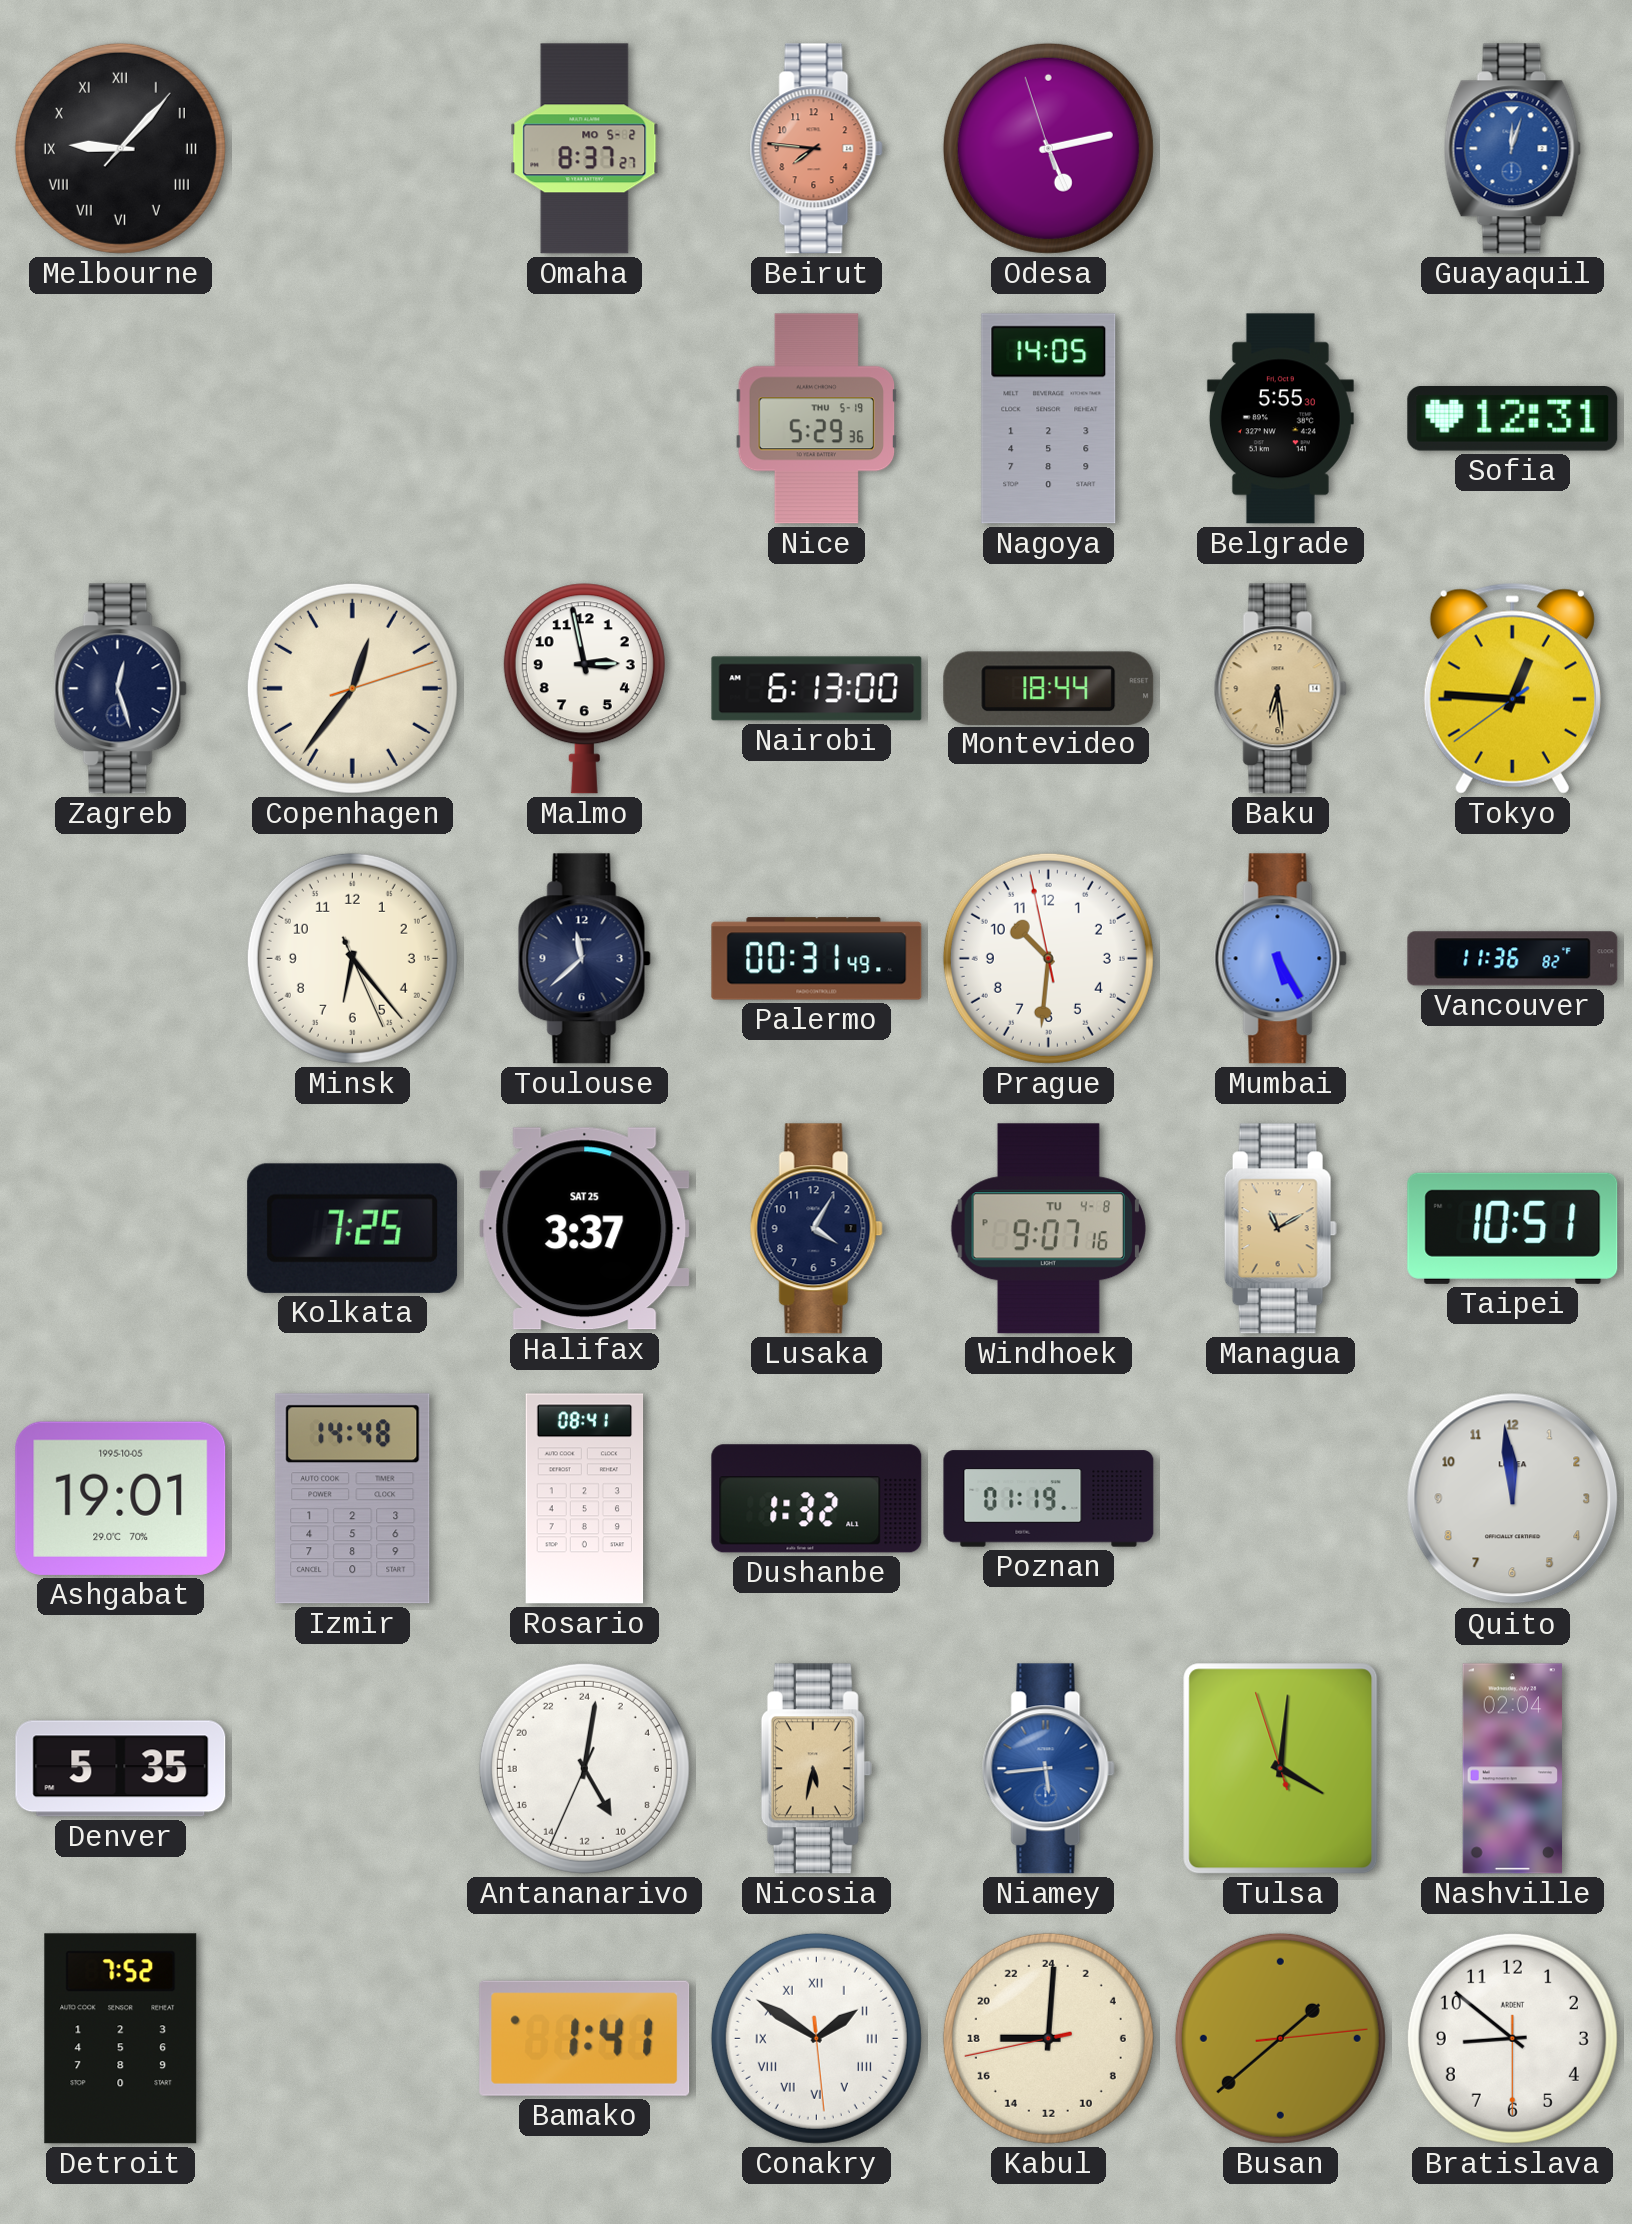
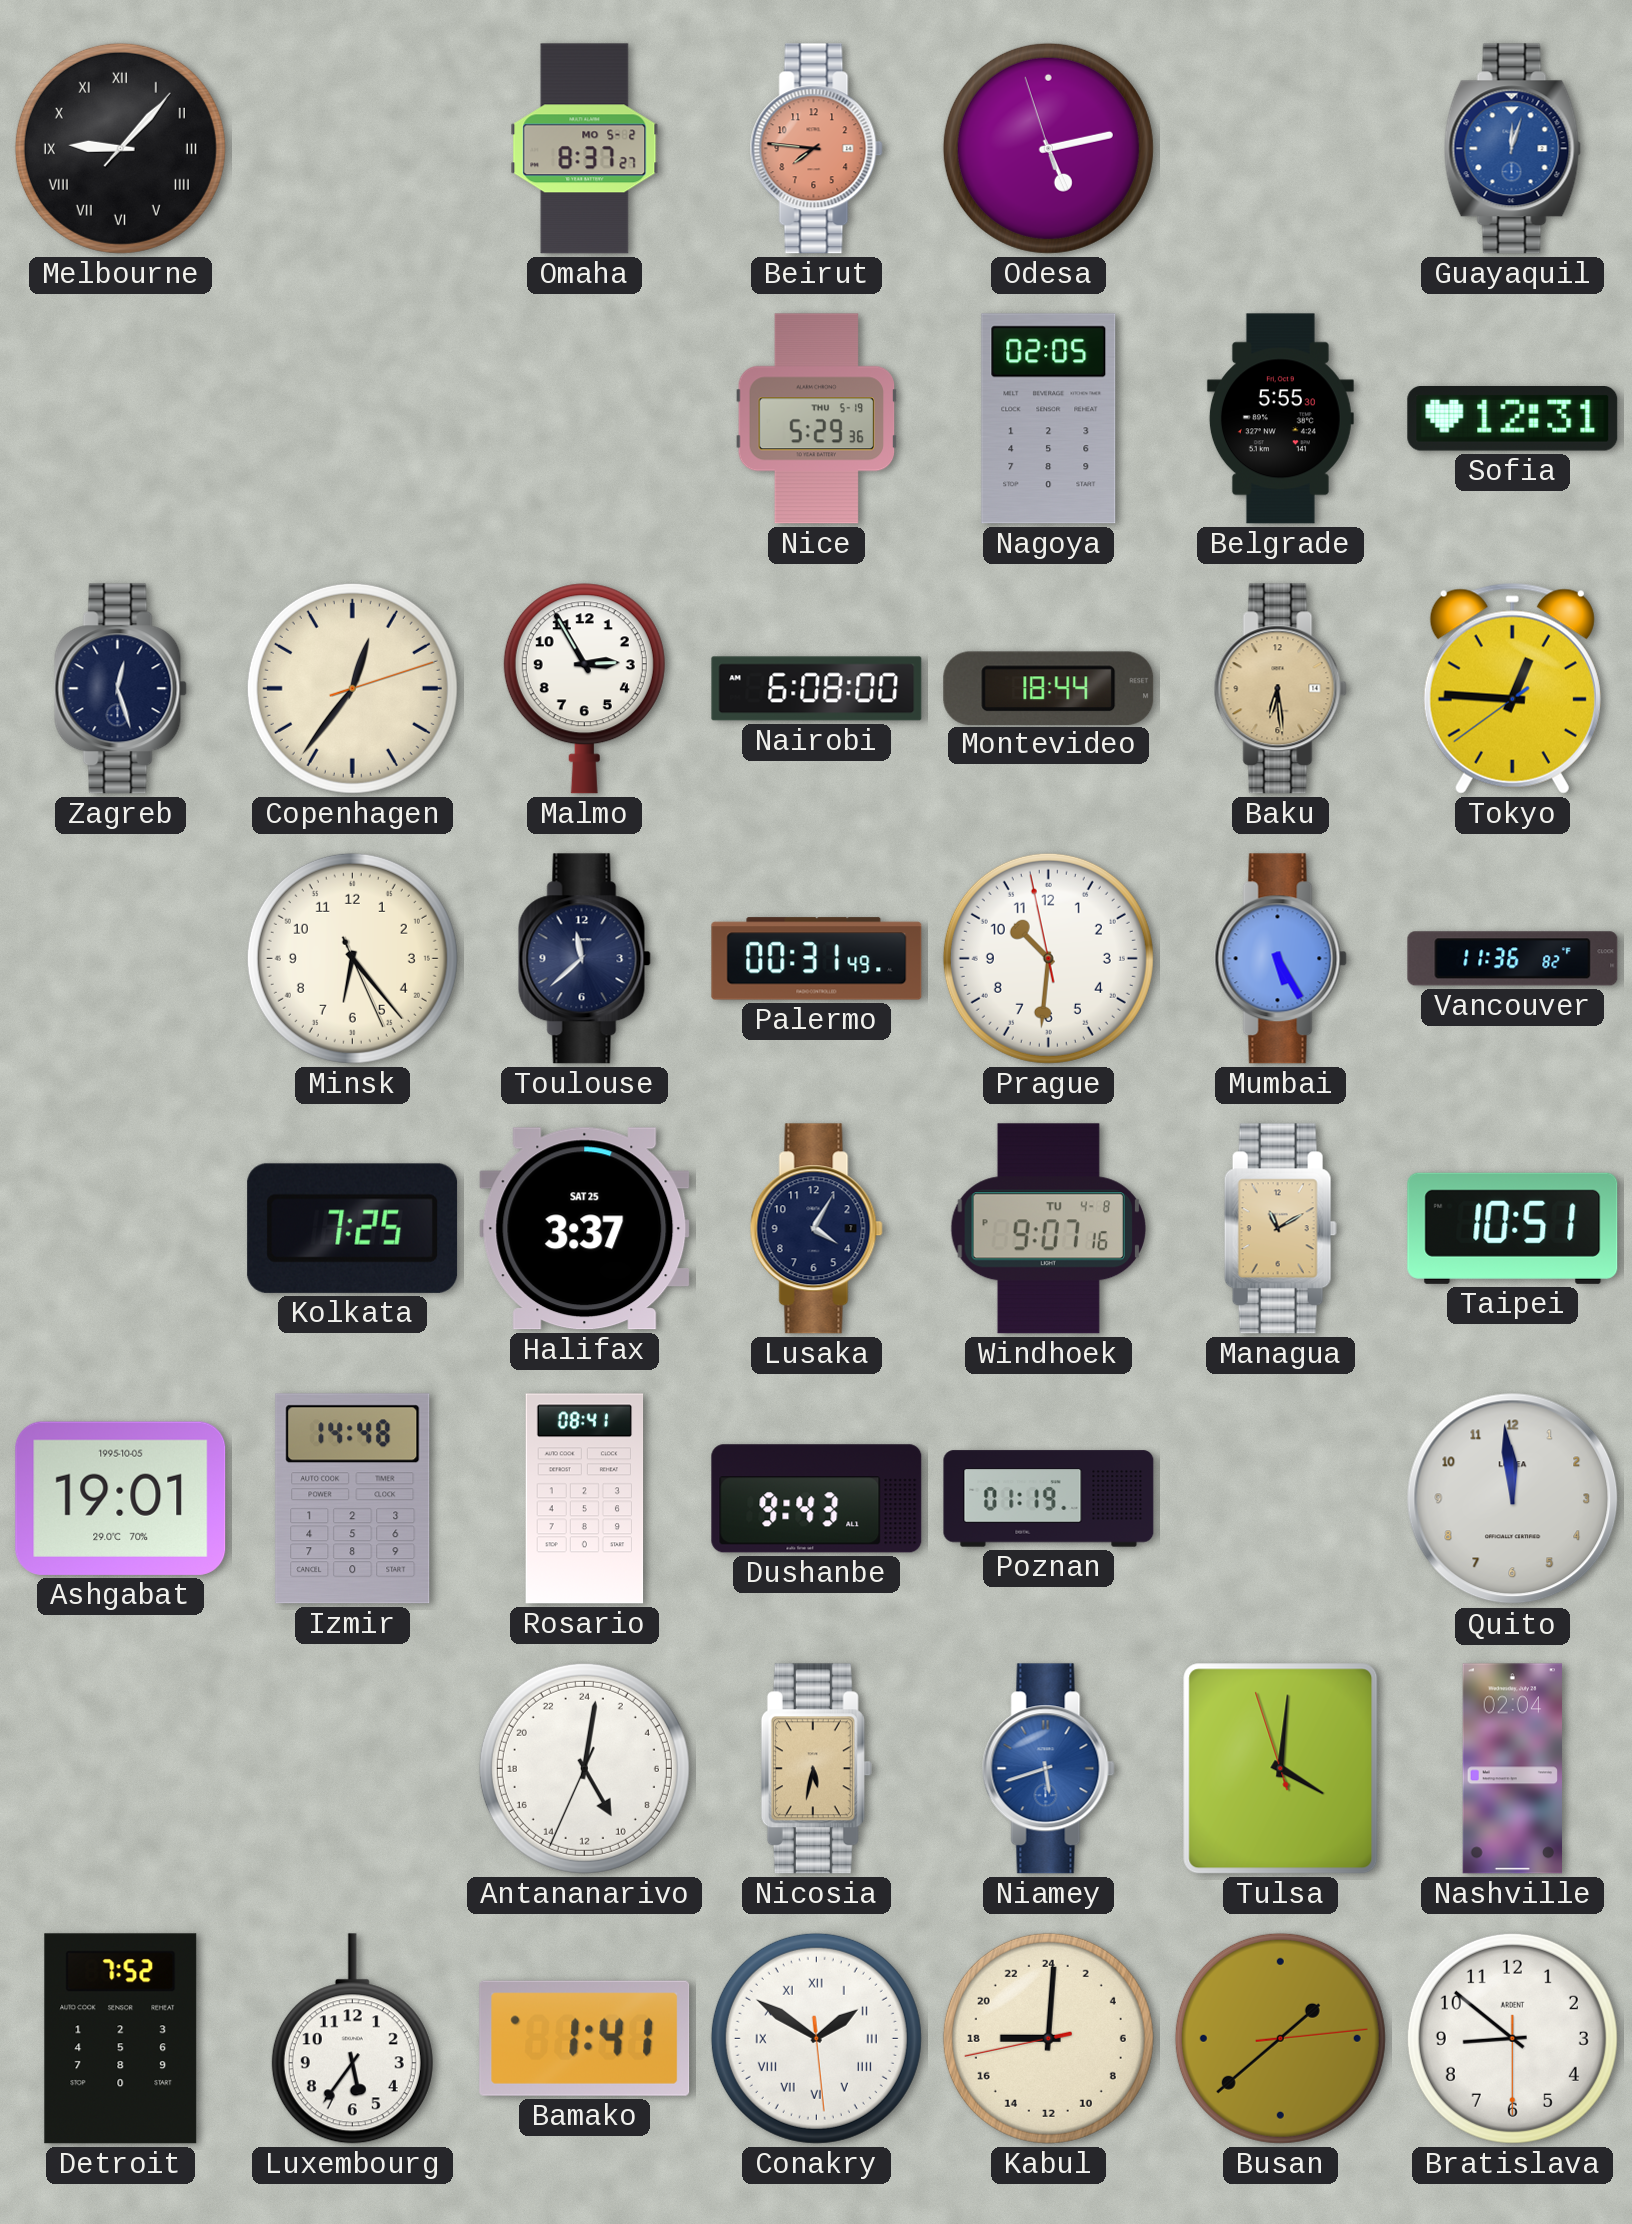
Nagoya: 14:05 -> 02:05 (1049, 419)
Malmo: 2:58 -> 2:55 (584, 689)
Nairobi: 6:13 -> 6:08 (817, 689)
Dushanbe: 1:32 -> 9:43 (817, 1499)
Denver: 5:35 -> none (121, 1769)
Niamey: 5:44 -> 5:42 (1048, 1769)
Luxembourg: none -> 5:36 (352, 2039)
